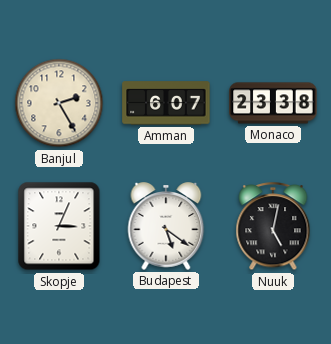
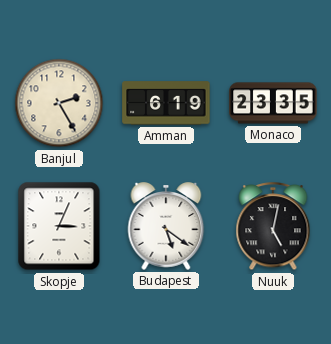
Amman: 6:07 -> 6:19 (166, 103)
Monaco: 23:38 -> 23:35 (273, 103)
